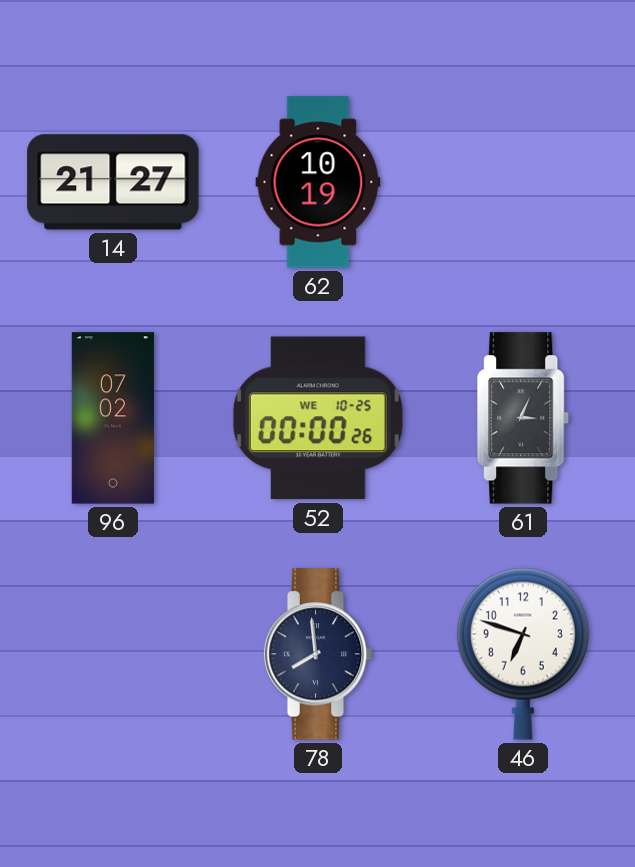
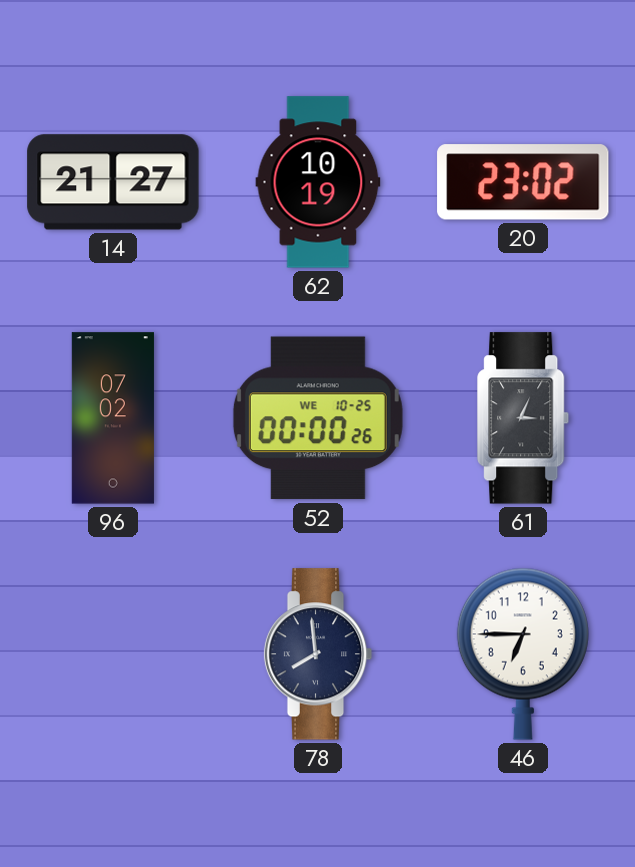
20: none -> 23:02 (523, 182)
46: 6:48 -> 6:45 (523, 654)
